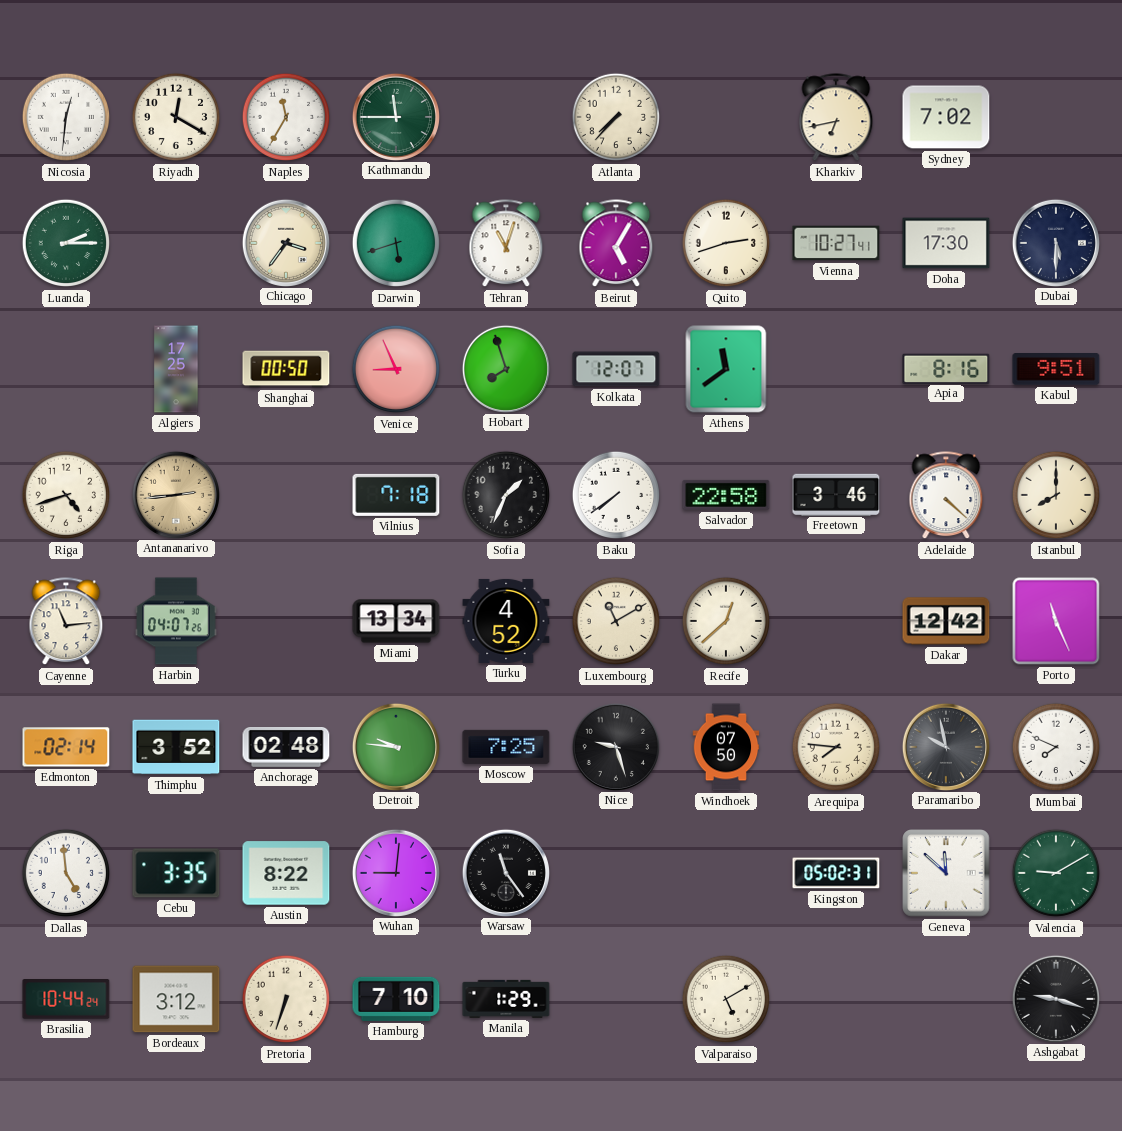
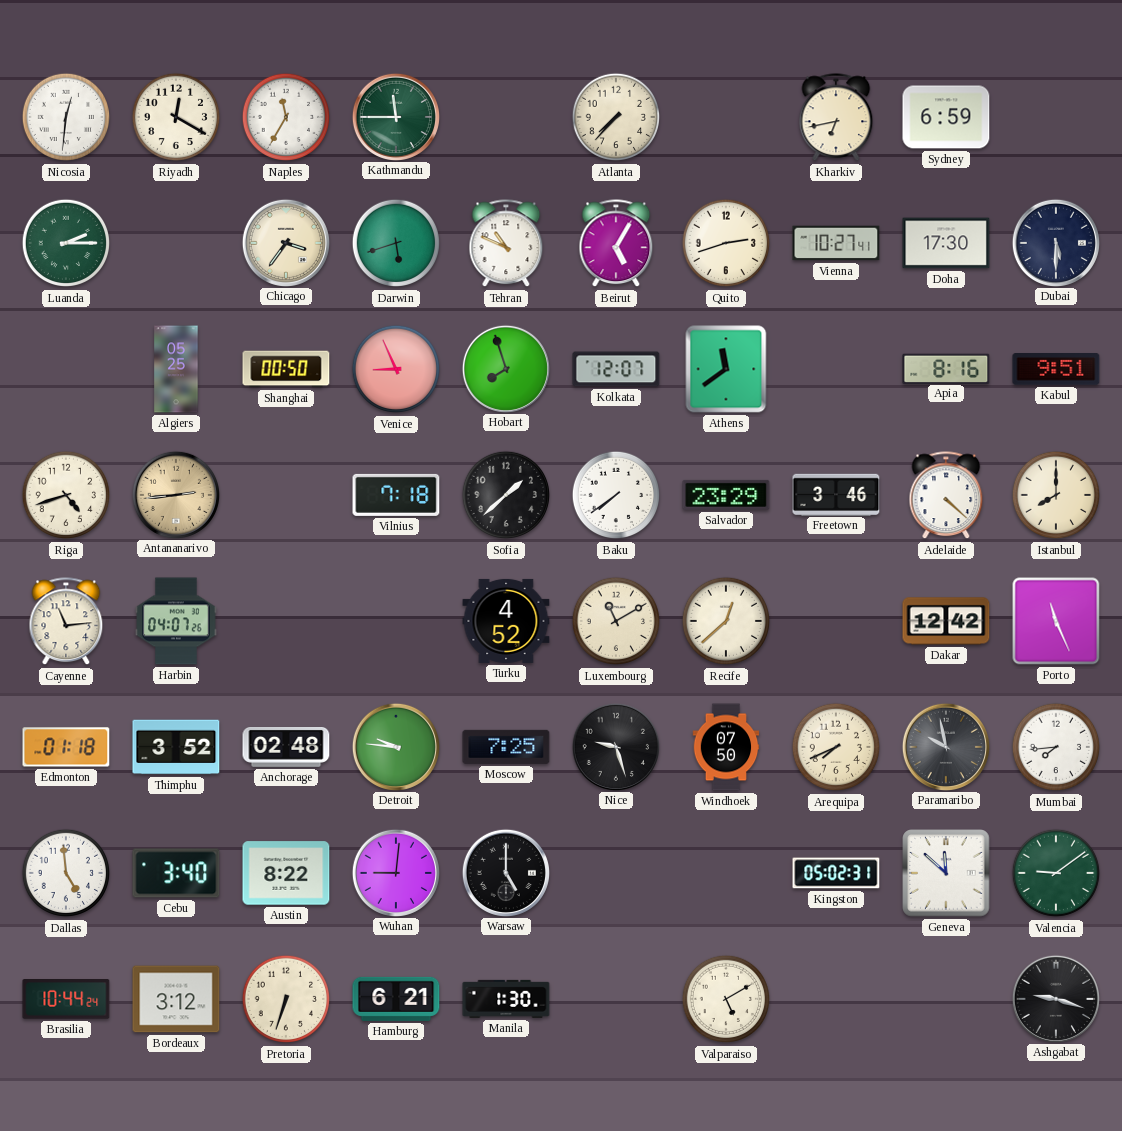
Sydney: 7:02 -> 6:59 (946, 117)
Tehran: 11:03 -> 10:49 (506, 244)
Algiers: 17:25 -> 05:25 (176, 369)
Sofia: 1:34 -> 1:38 (506, 495)
Salvador: 22:58 -> 23:29 (726, 495)
Miami: 13:34 -> none (396, 621)
Edmonton: 02:14 -> 01:18 (66, 747)
Arequipa: 7:46 -> 7:41 (836, 747)
Mumbai: 7:49 -> 7:44 (1056, 747)
Cebu: 3:35 -> 3:40 (176, 873)
Warsaw: 11:24 -> 5:00 (505, 872)
Valencia: 9:10 -> 9:09 (1056, 873)
Hamburg: 7:10 -> 6:21 (396, 999)
Manila: 1:29 -> 1:30 (506, 999)
